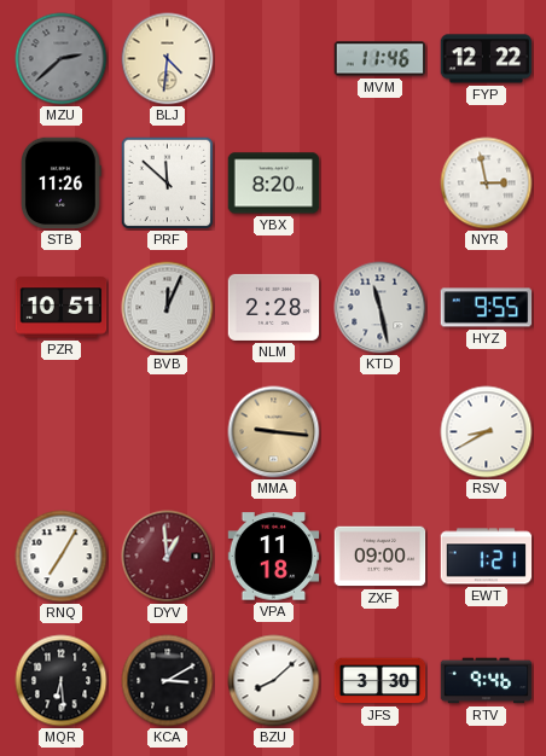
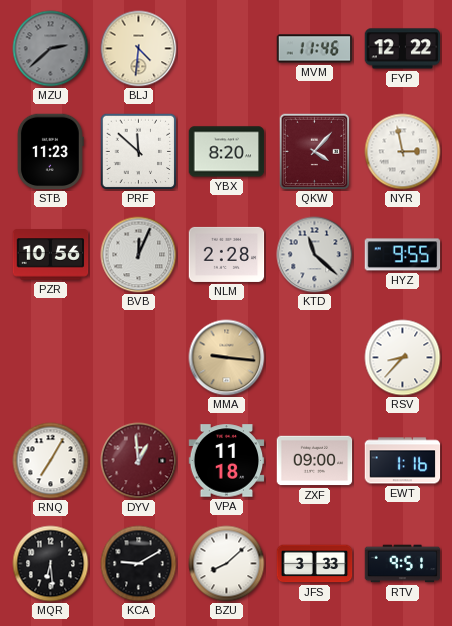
STB: 11:26 -> 11:23 (50, 152)
QKW: none -> 4:07 (315, 152)
PZR: 10:51 -> 10:56 (51, 255)
KTD: 11:28 -> 11:22 (315, 255)
RSV: 8:40 -> 8:37 (403, 358)
EWT: 1:21 -> 1:16 (403, 461)
KCA: 3:10 -> 9:10 (139, 564)
JFS: 3:30 -> 3:33 (315, 564)
RTV: 9:46 -> 9:51 (403, 564)
